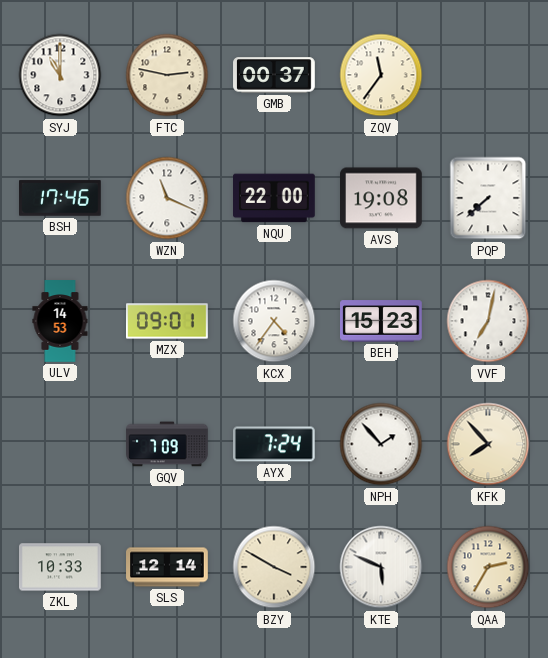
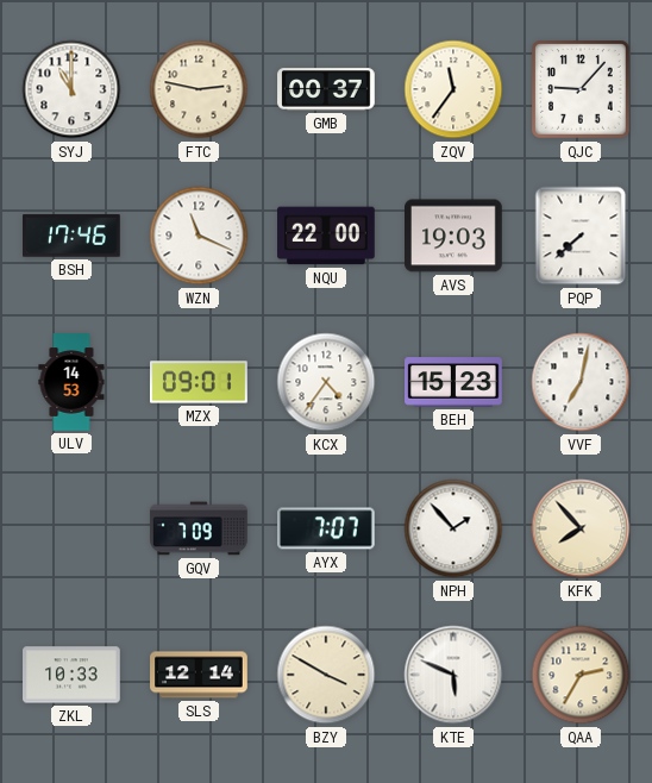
QJC: none -> 9:07 (581, 89)
AVS: 19:08 -> 19:03 (454, 236)
AYX: 7:24 -> 7:07 (327, 528)
